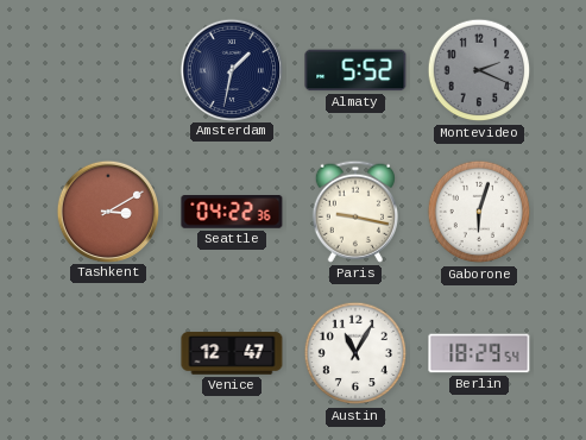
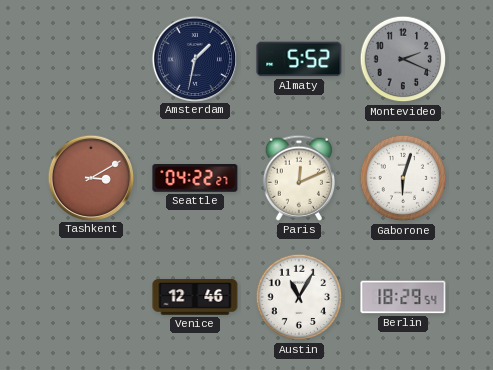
Seattle: 04:22:36 -> 04:22:27 (195, 179)
Paris: 9:17 -> 12:11 (299, 178)
Venice: 12:47 -> 12:46 (195, 297)
